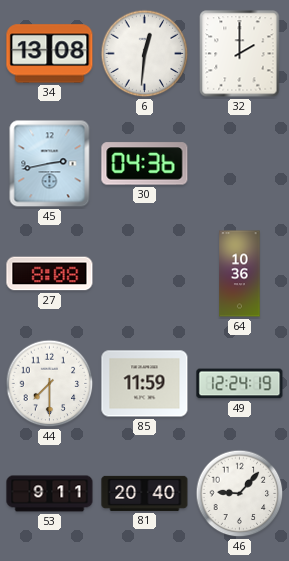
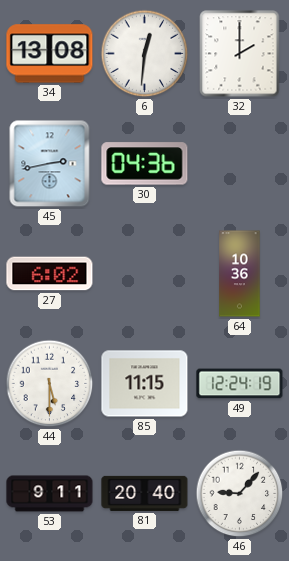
27: 8:08 -> 6:02 (50, 274)
44: 7:30 -> 5:30 (50, 384)
85: 11:59 -> 11:15 (145, 384)
